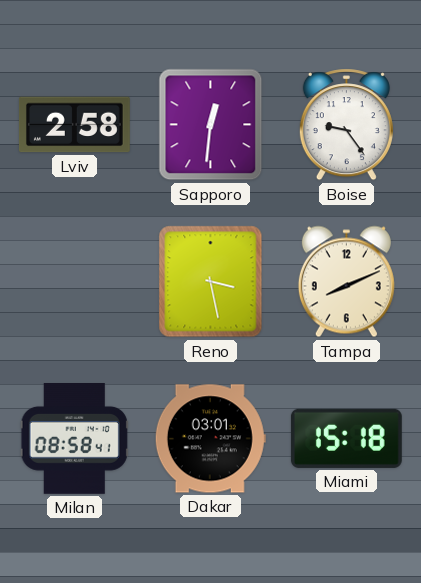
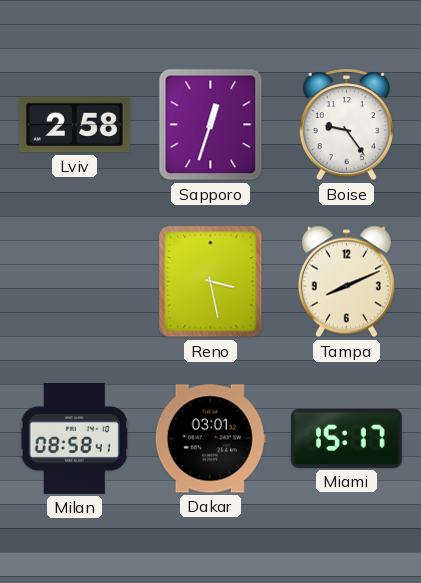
Sapporo: 12:31 -> 12:33 (211, 125)
Miami: 15:18 -> 15:17 (346, 438)
